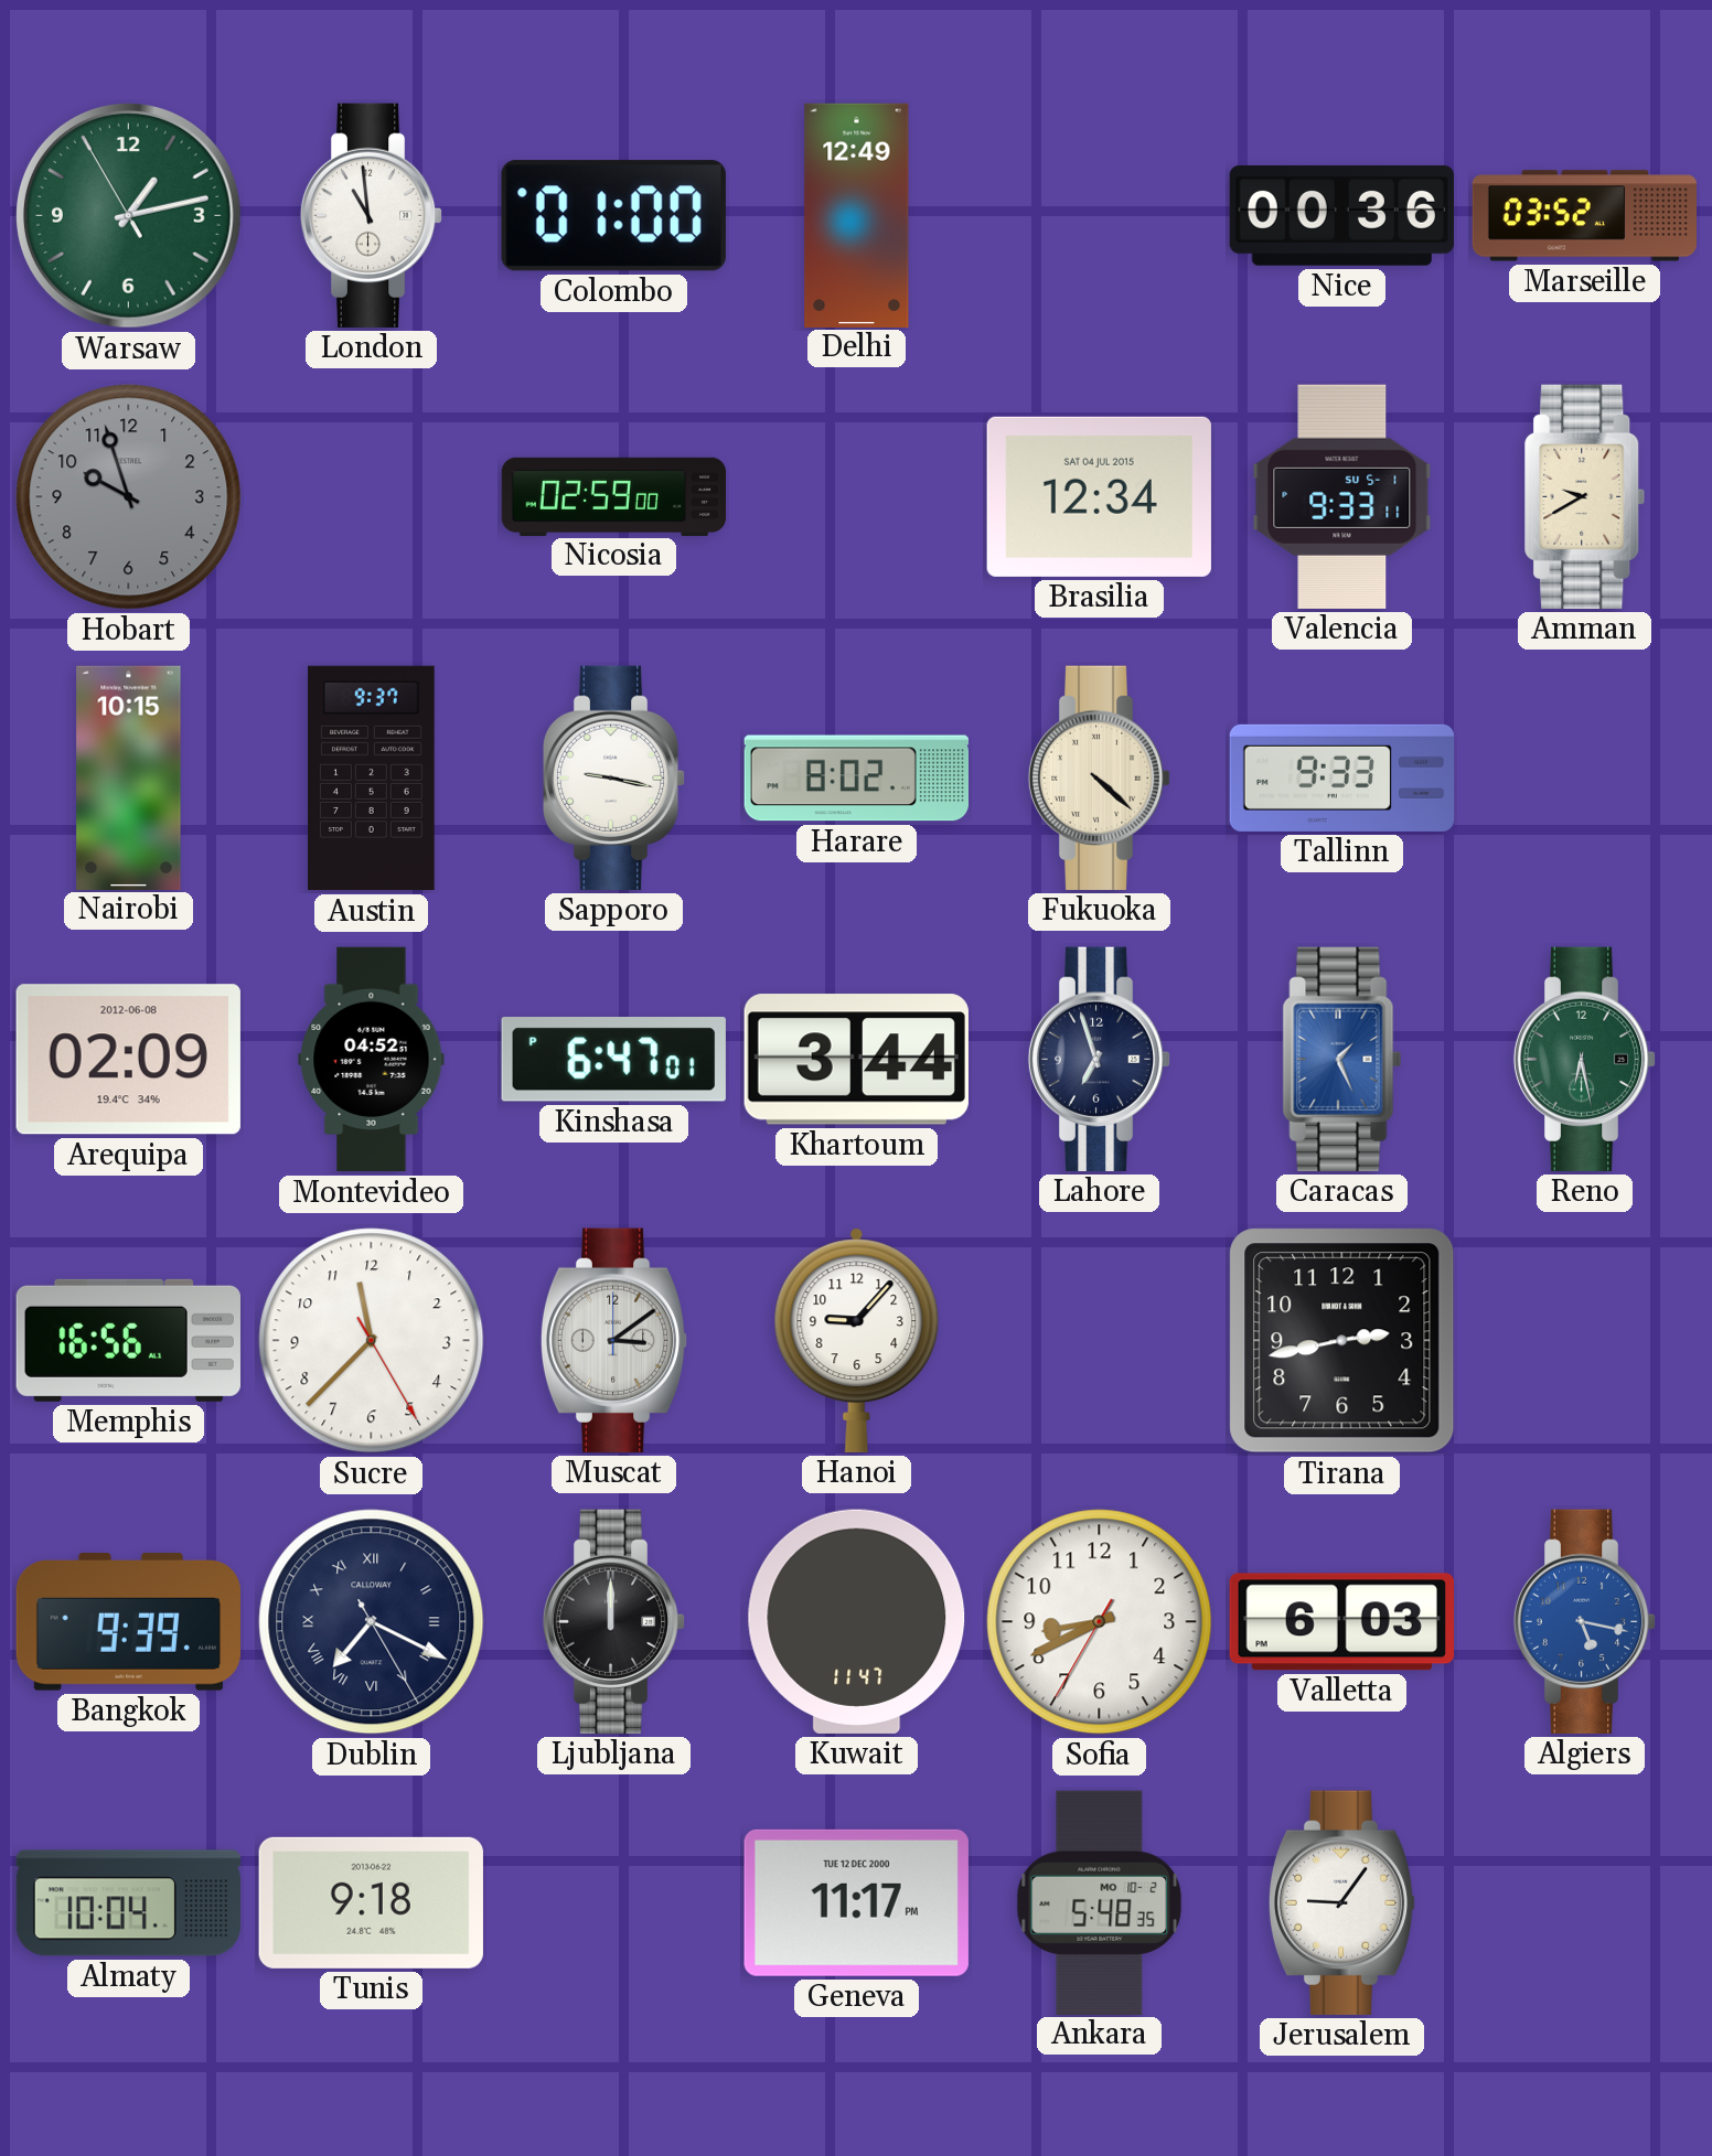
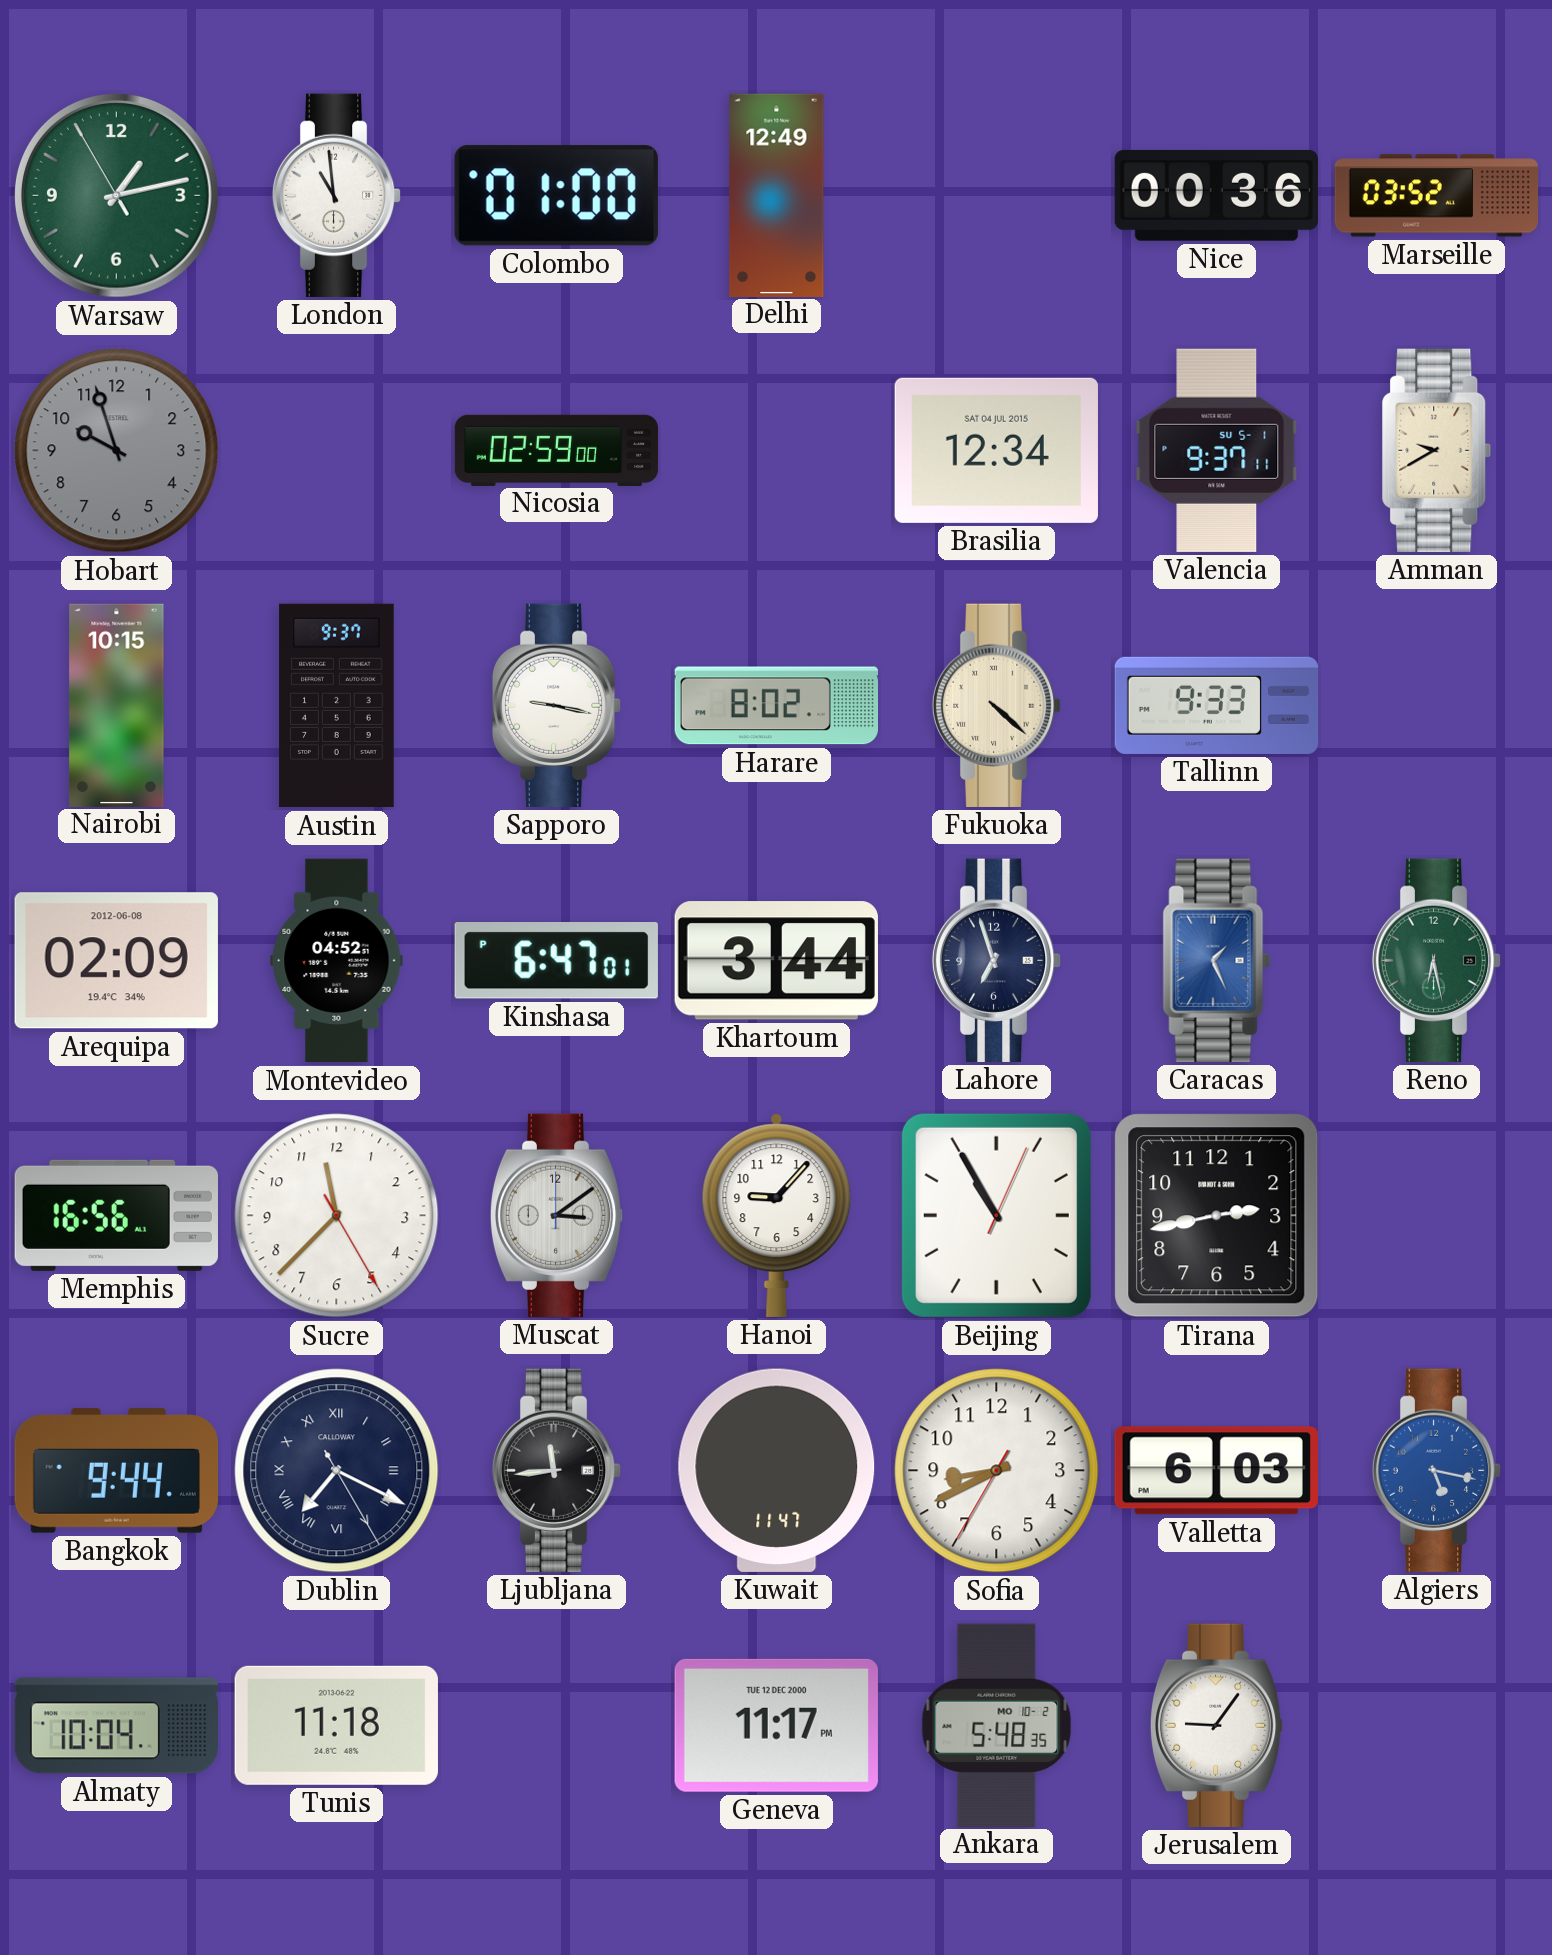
Valencia: 9:33 -> 9:37 (1217, 450)
Beijing: none -> 10:55 (996, 1215)
Bangkok: 9:39 -> 9:44 (116, 1471)
Ljubljana: 12:00 -> 11:44 (557, 1470)
Tunis: 9:18 -> 11:18 (336, 1725)
